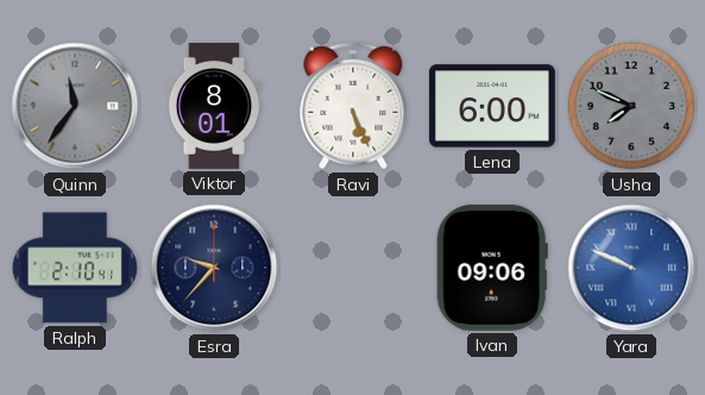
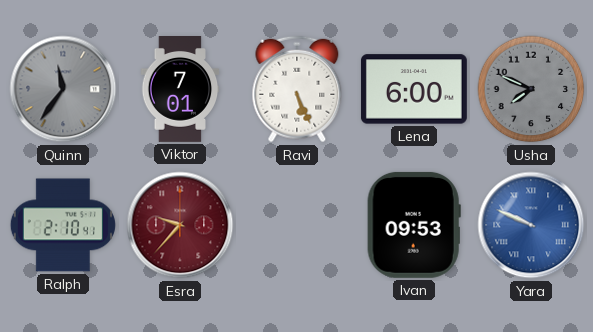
Viktor: 8:01 -> 7:01 (180, 90)
Esra dial: navy -> burgundy (180, 225)
Ivan: 09:06 -> 09:53 (414, 225)
